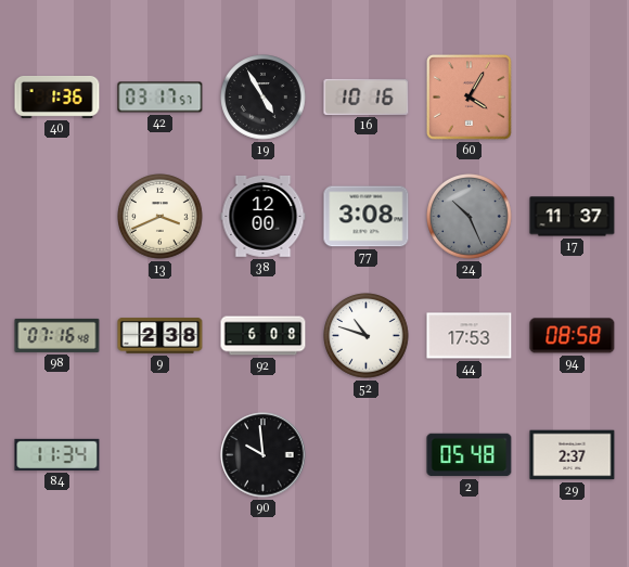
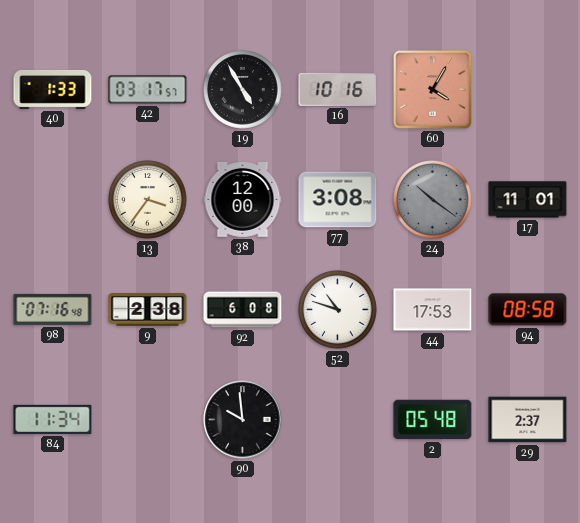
40: 1:36 -> 1:33 (53, 90)
13: 3:41 -> 3:36 (148, 200)
24: 10:26 -> 10:21 (433, 200)
17: 11:37 -> 11:01 (528, 200)
